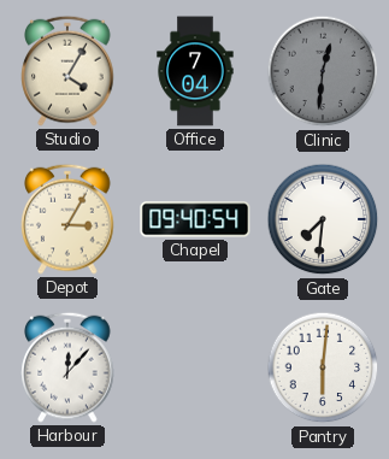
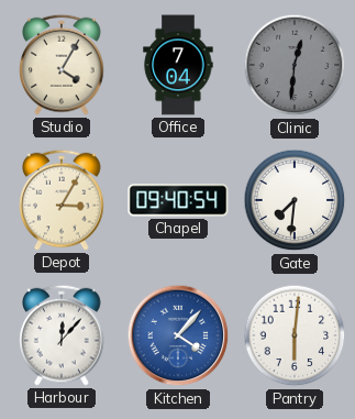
Kitchen: none -> 4:07 (178, 335)
